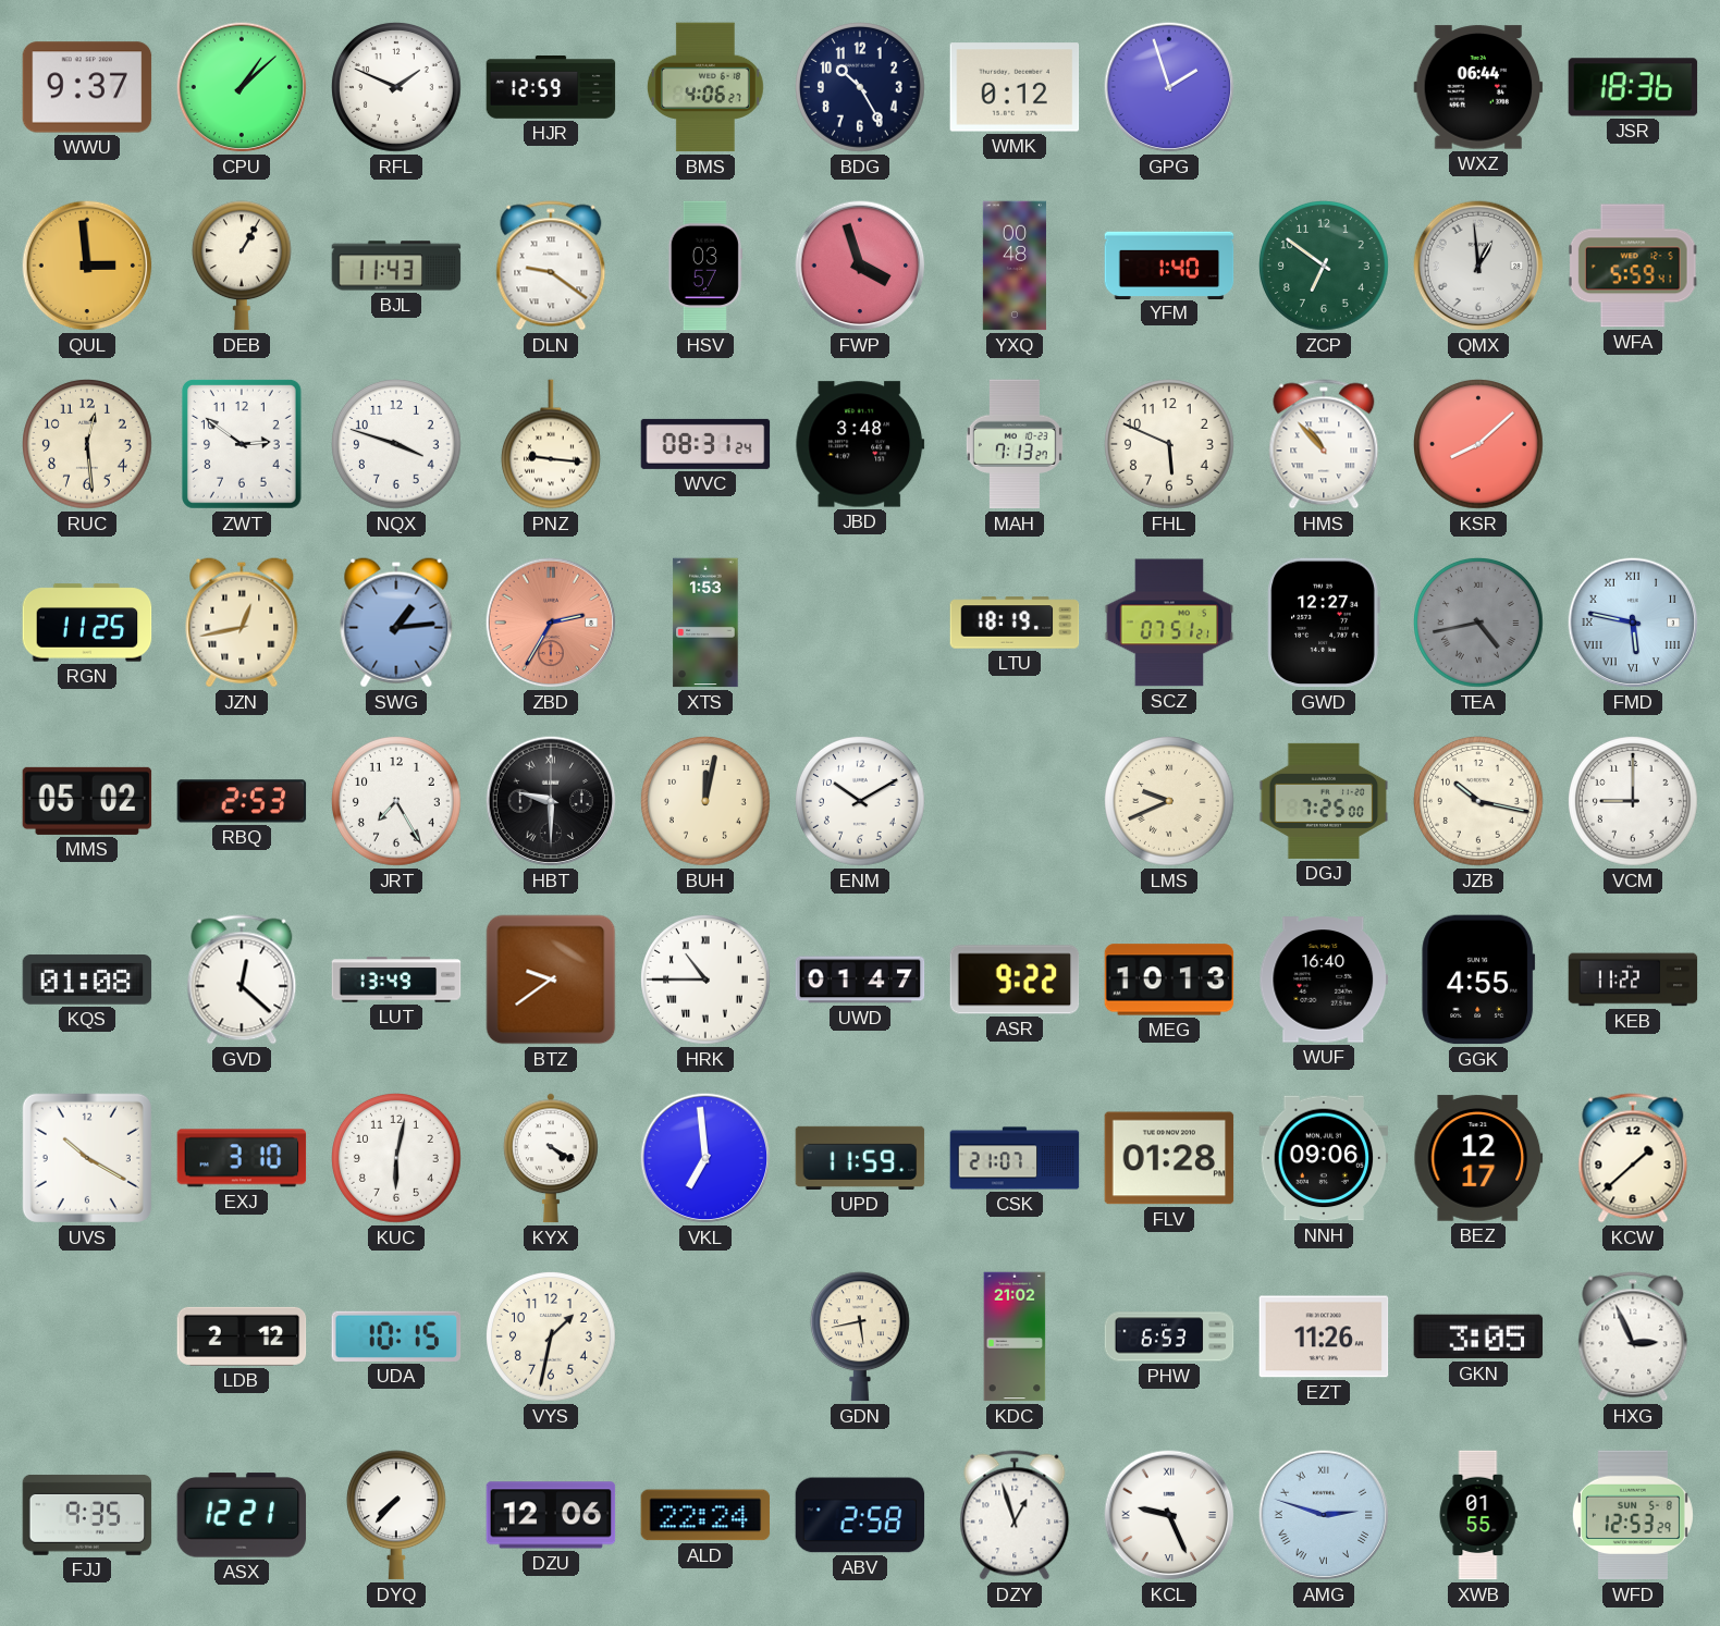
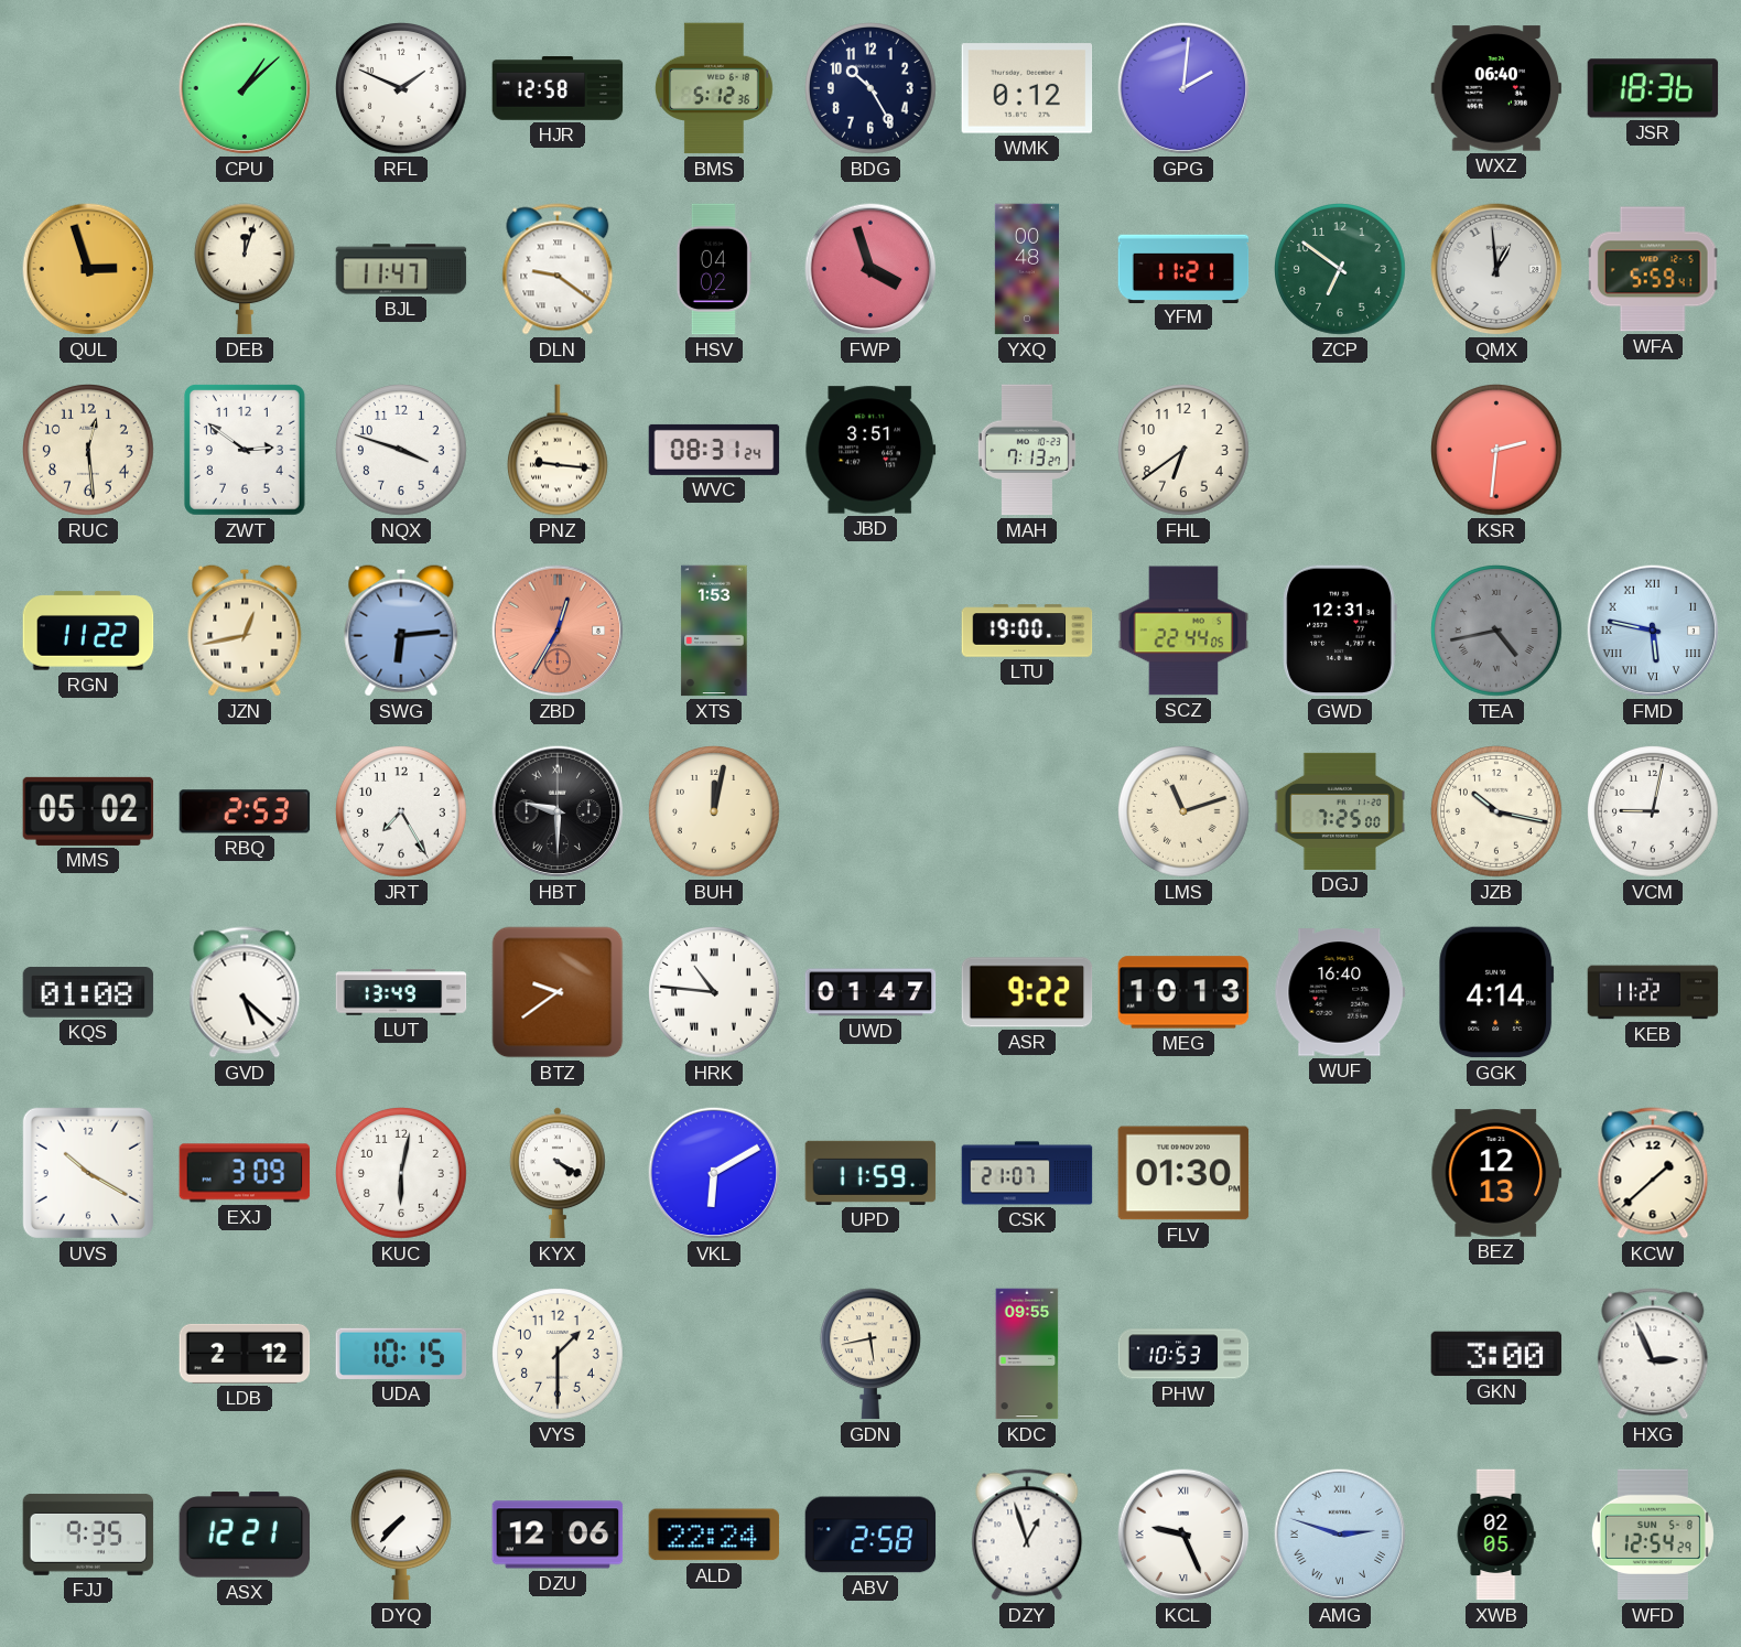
WWU: 9:37 -> none (87, 87)
HJR: 12:59 -> 12:58 (558, 89)
BMS: 4:06 -> 5:12 (714, 88)
GPG: 1:57 -> 2:01 (1183, 88)
WXZ: 06:44 -> 06:40 (1496, 88)
QUL: 2:59 -> 2:57 (88, 269)
DEB: 1:05 -> 12:03 (245, 269)
BJL: 11:43 -> 11:47 (401, 269)
HSV: 03:57 -> 04:02 (714, 269)
YFM: 1:40 -> 11:21 (1183, 268)
JBD: 3:48 -> 3:51 (871, 450)
FHL: 5:49 -> 6:39 (1185, 451)
HMS: 10:53 -> none (1324, 444)
KSR: 8:08 -> 2:31 (1497, 451)
RGN: 11:25 -> 11:22 (88, 631)
SWG: 1:14 -> 6:14 (401, 631)
ZBD: 2:35 -> 12:35 (558, 631)
LTU: 18:19 -> 19:00 (1027, 631)
SCZ: 07:51 -> 22:44 (1183, 631)
GWD: 12:27 -> 12:31 (1340, 631)
ENM: 10:10 -> none (861, 802)
LMS: 9:41 -> 11:12 (1185, 812)
VCM: 9:00 -> 9:02 (1654, 812)
GVD: 12:22 -> 5:22 (245, 992)
HRK: 10:45 -> 10:46 (715, 993)
GGK: 4:55 -> 4:14 (1496, 992)
EXJ: 3:10 -> 3:09 (245, 1173)
VKL: 6:59 -> 6:10 (714, 1173)
FLV: 01:28 -> 01:30 (1183, 1173)
NNH: 09:06 -> none (1324, 1158)
BEZ: 12:17 -> 12:13 (1496, 1173)
VYS: 1:32 -> 1:30 (559, 1355)
KDC: 21:02 -> 09:55 (1027, 1354)
PHW: 6:53 -> 10:53 (1183, 1354)
EZT: 11:26 -> none (1324, 1336)
GKN: 3:05 -> 3:00 (1496, 1354)
XWB: 01:55 -> 02:05 (1496, 1535)
WFD: 12:53 -> 12:54 (1653, 1535)
